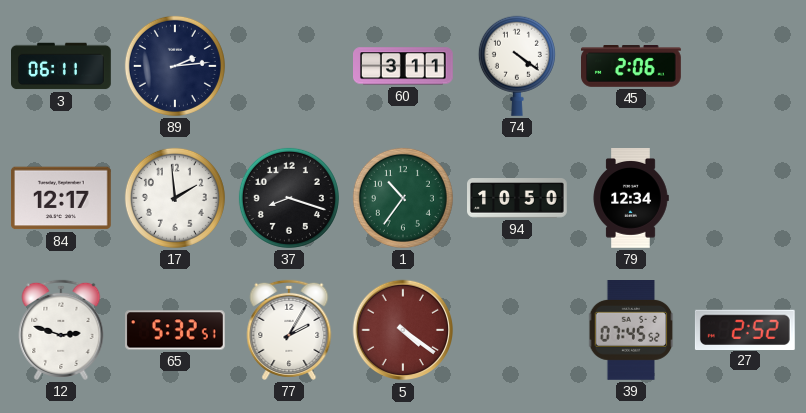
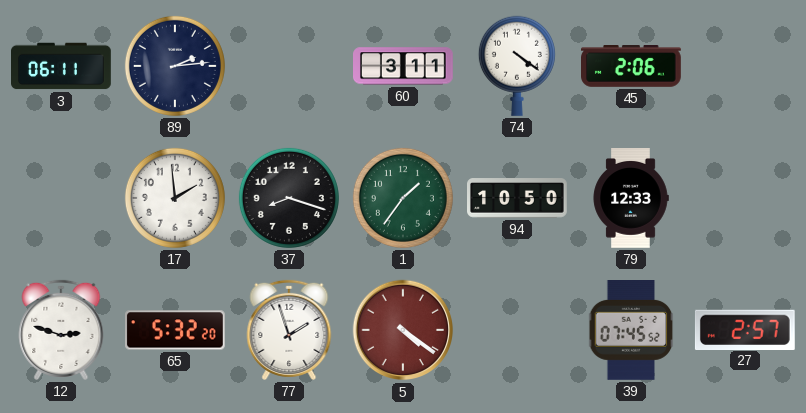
84: 12:17 -> none (62, 198)
1: 10:36 -> 1:36 (403, 198)
79: 12:34 -> 12:33 (631, 199)
65: 5:32:51 -> 5:32:20 (176, 330)
77: 2:05 -> 1:57 (289, 330)
27: 2:52 -> 2:57 (745, 329)
